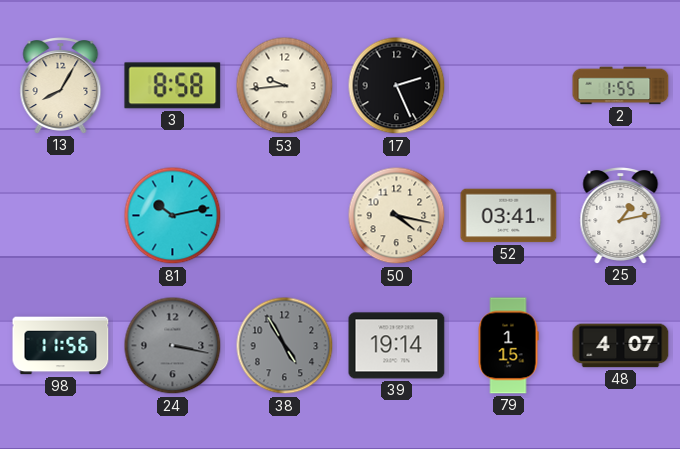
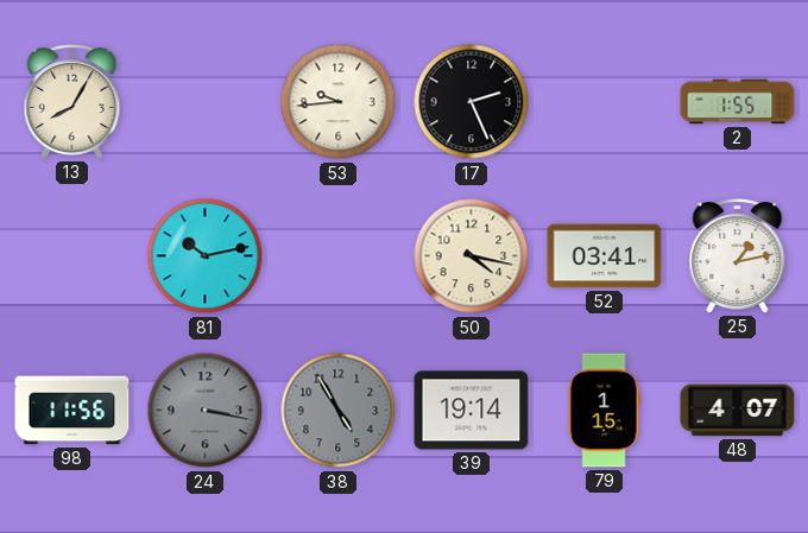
3: 8:58 -> none (173, 86)
